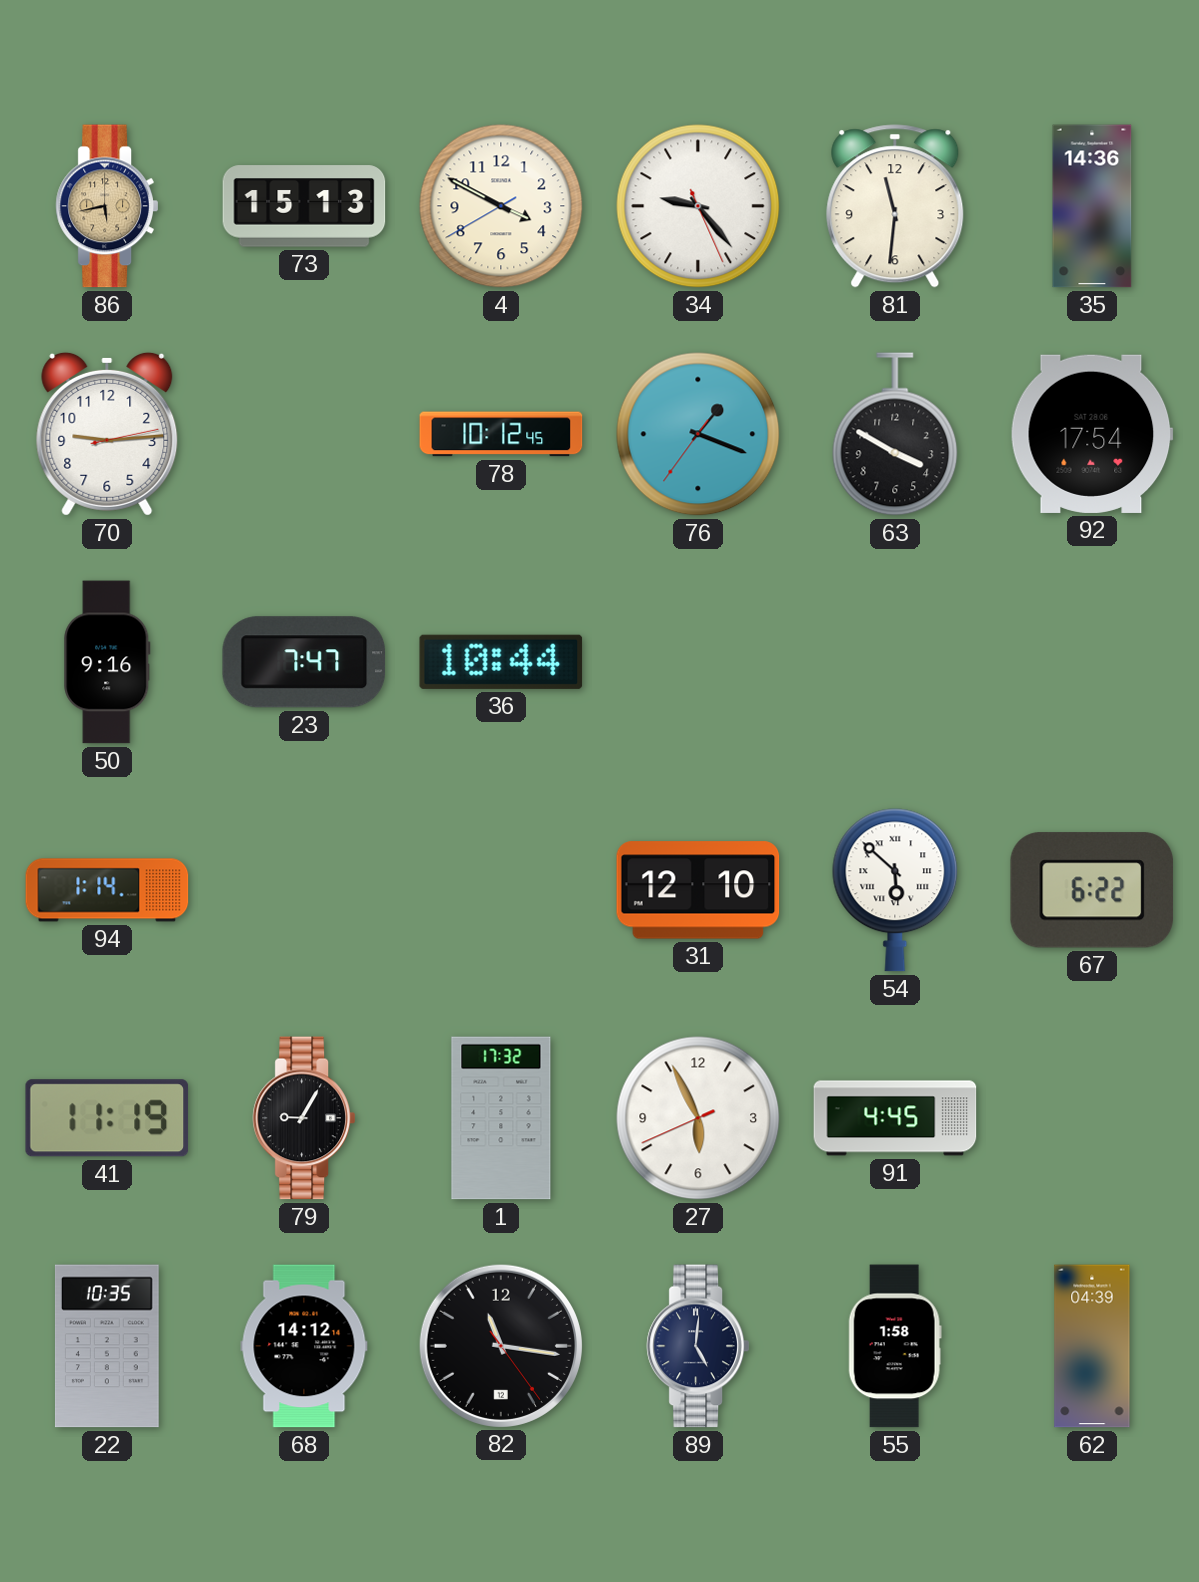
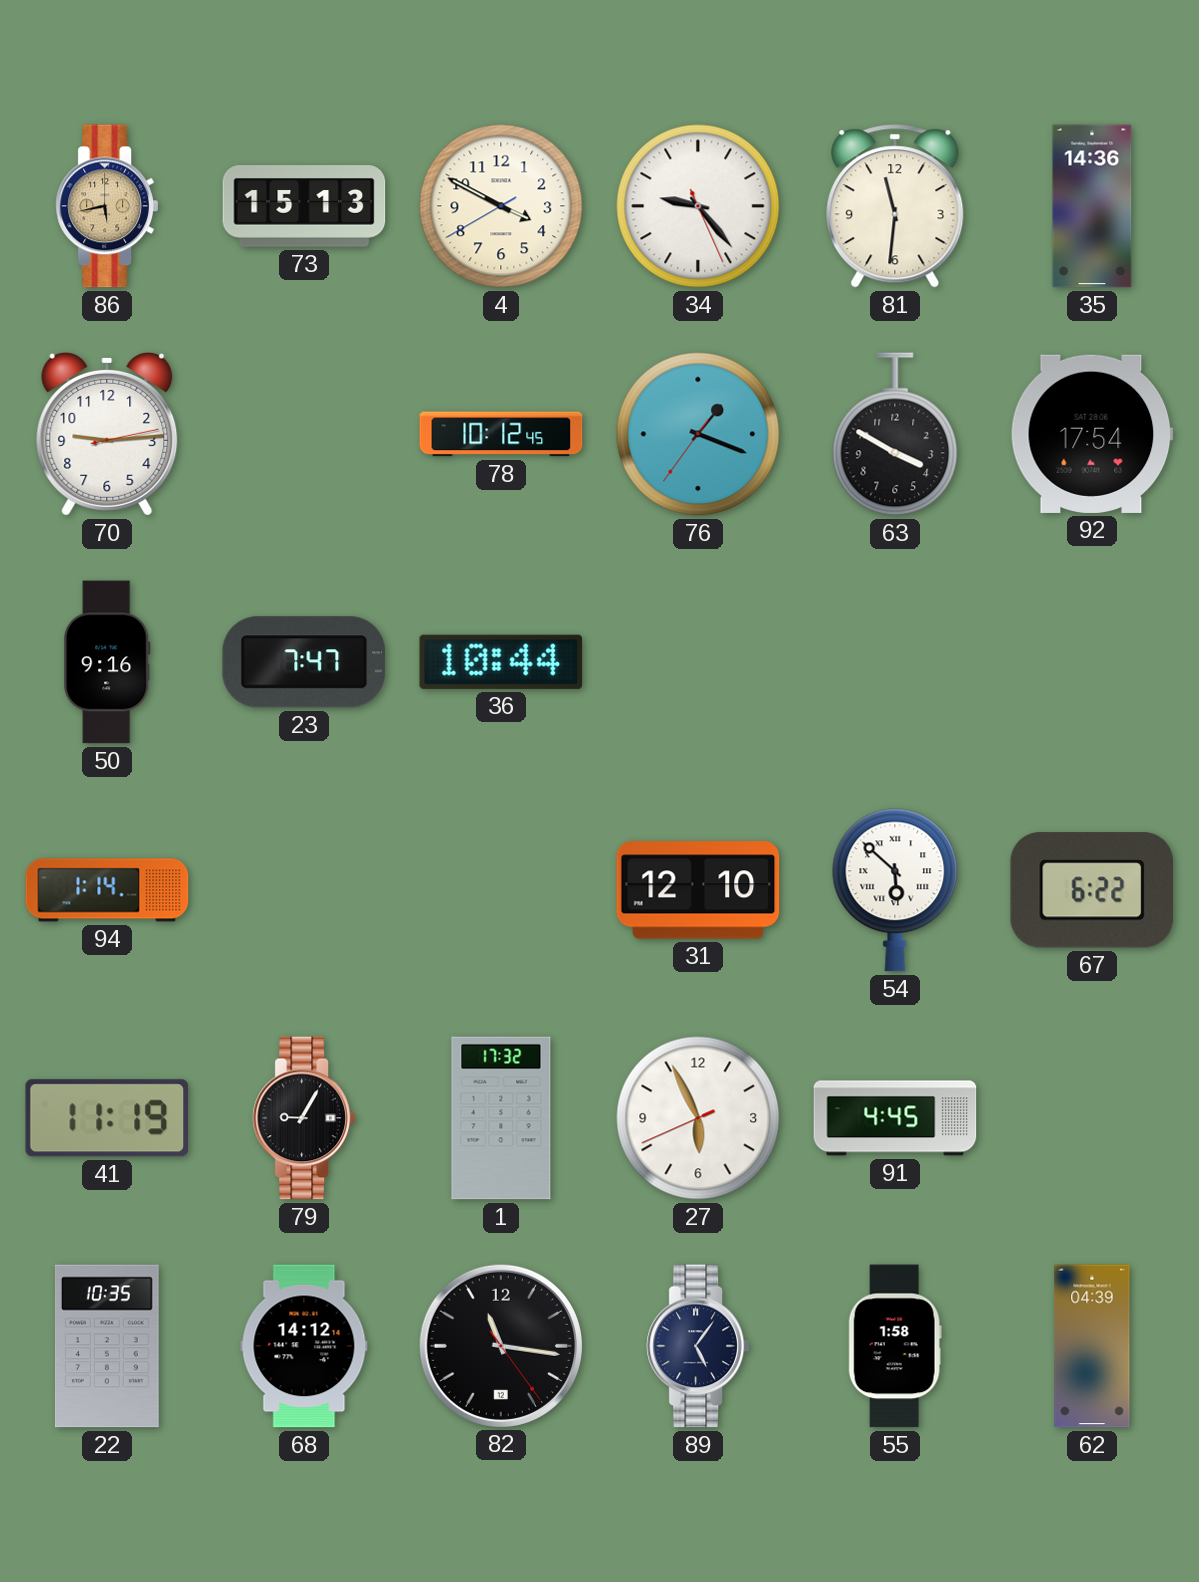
89: 5:01 -> 5:06 (698, 1346)
